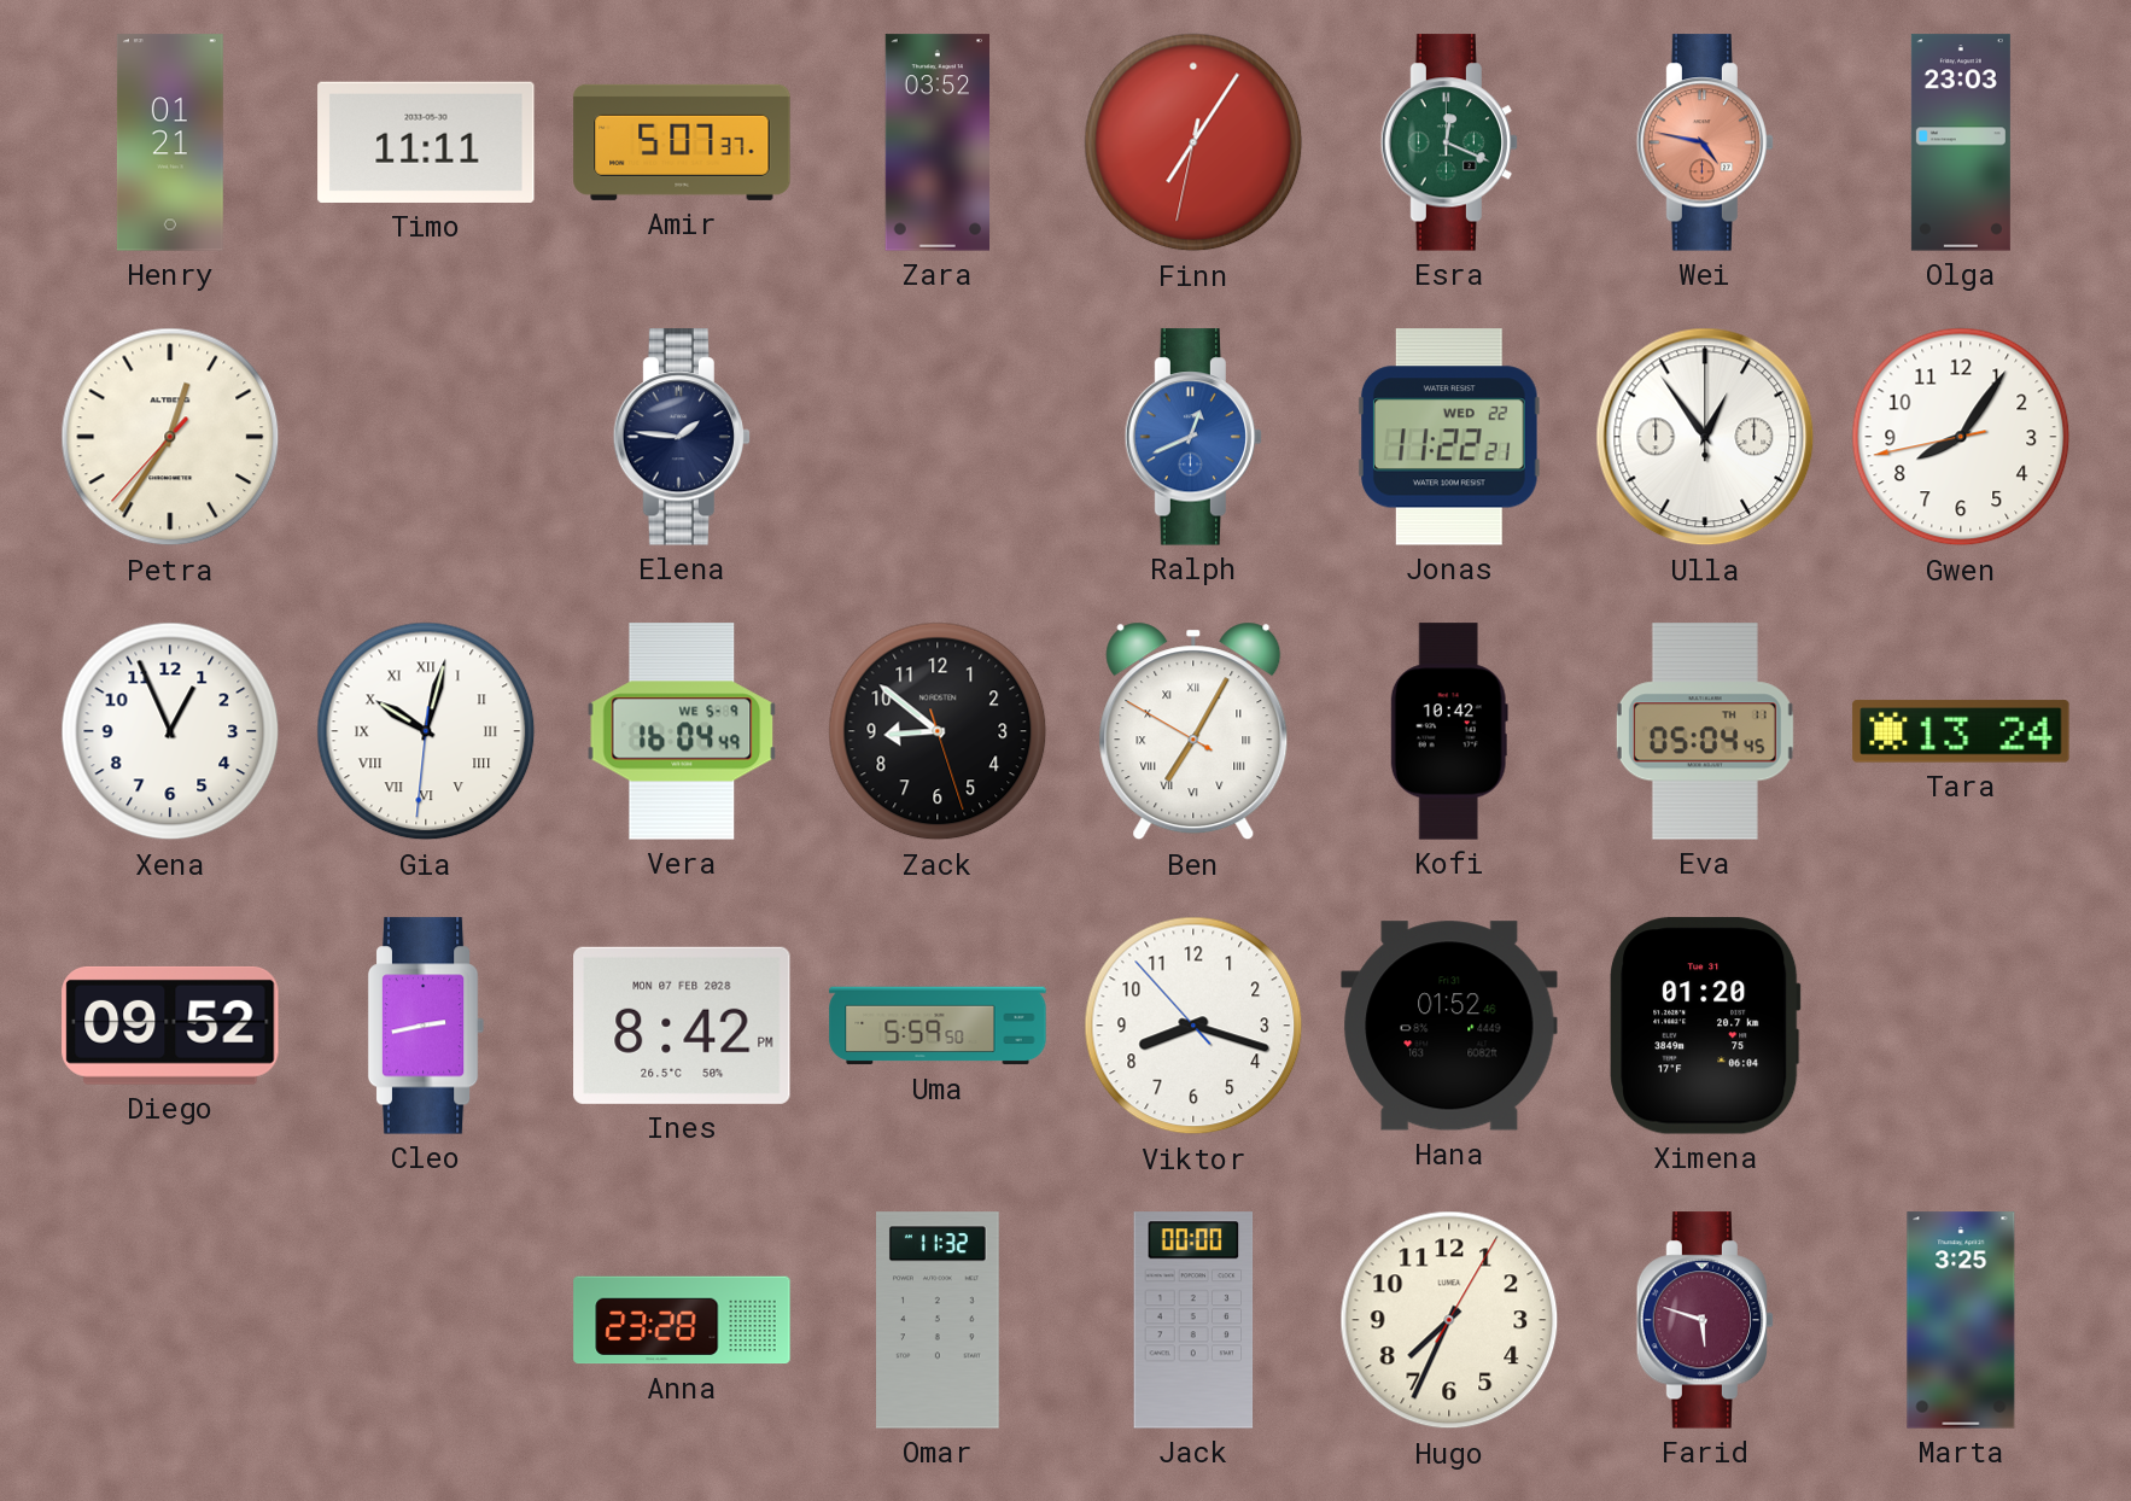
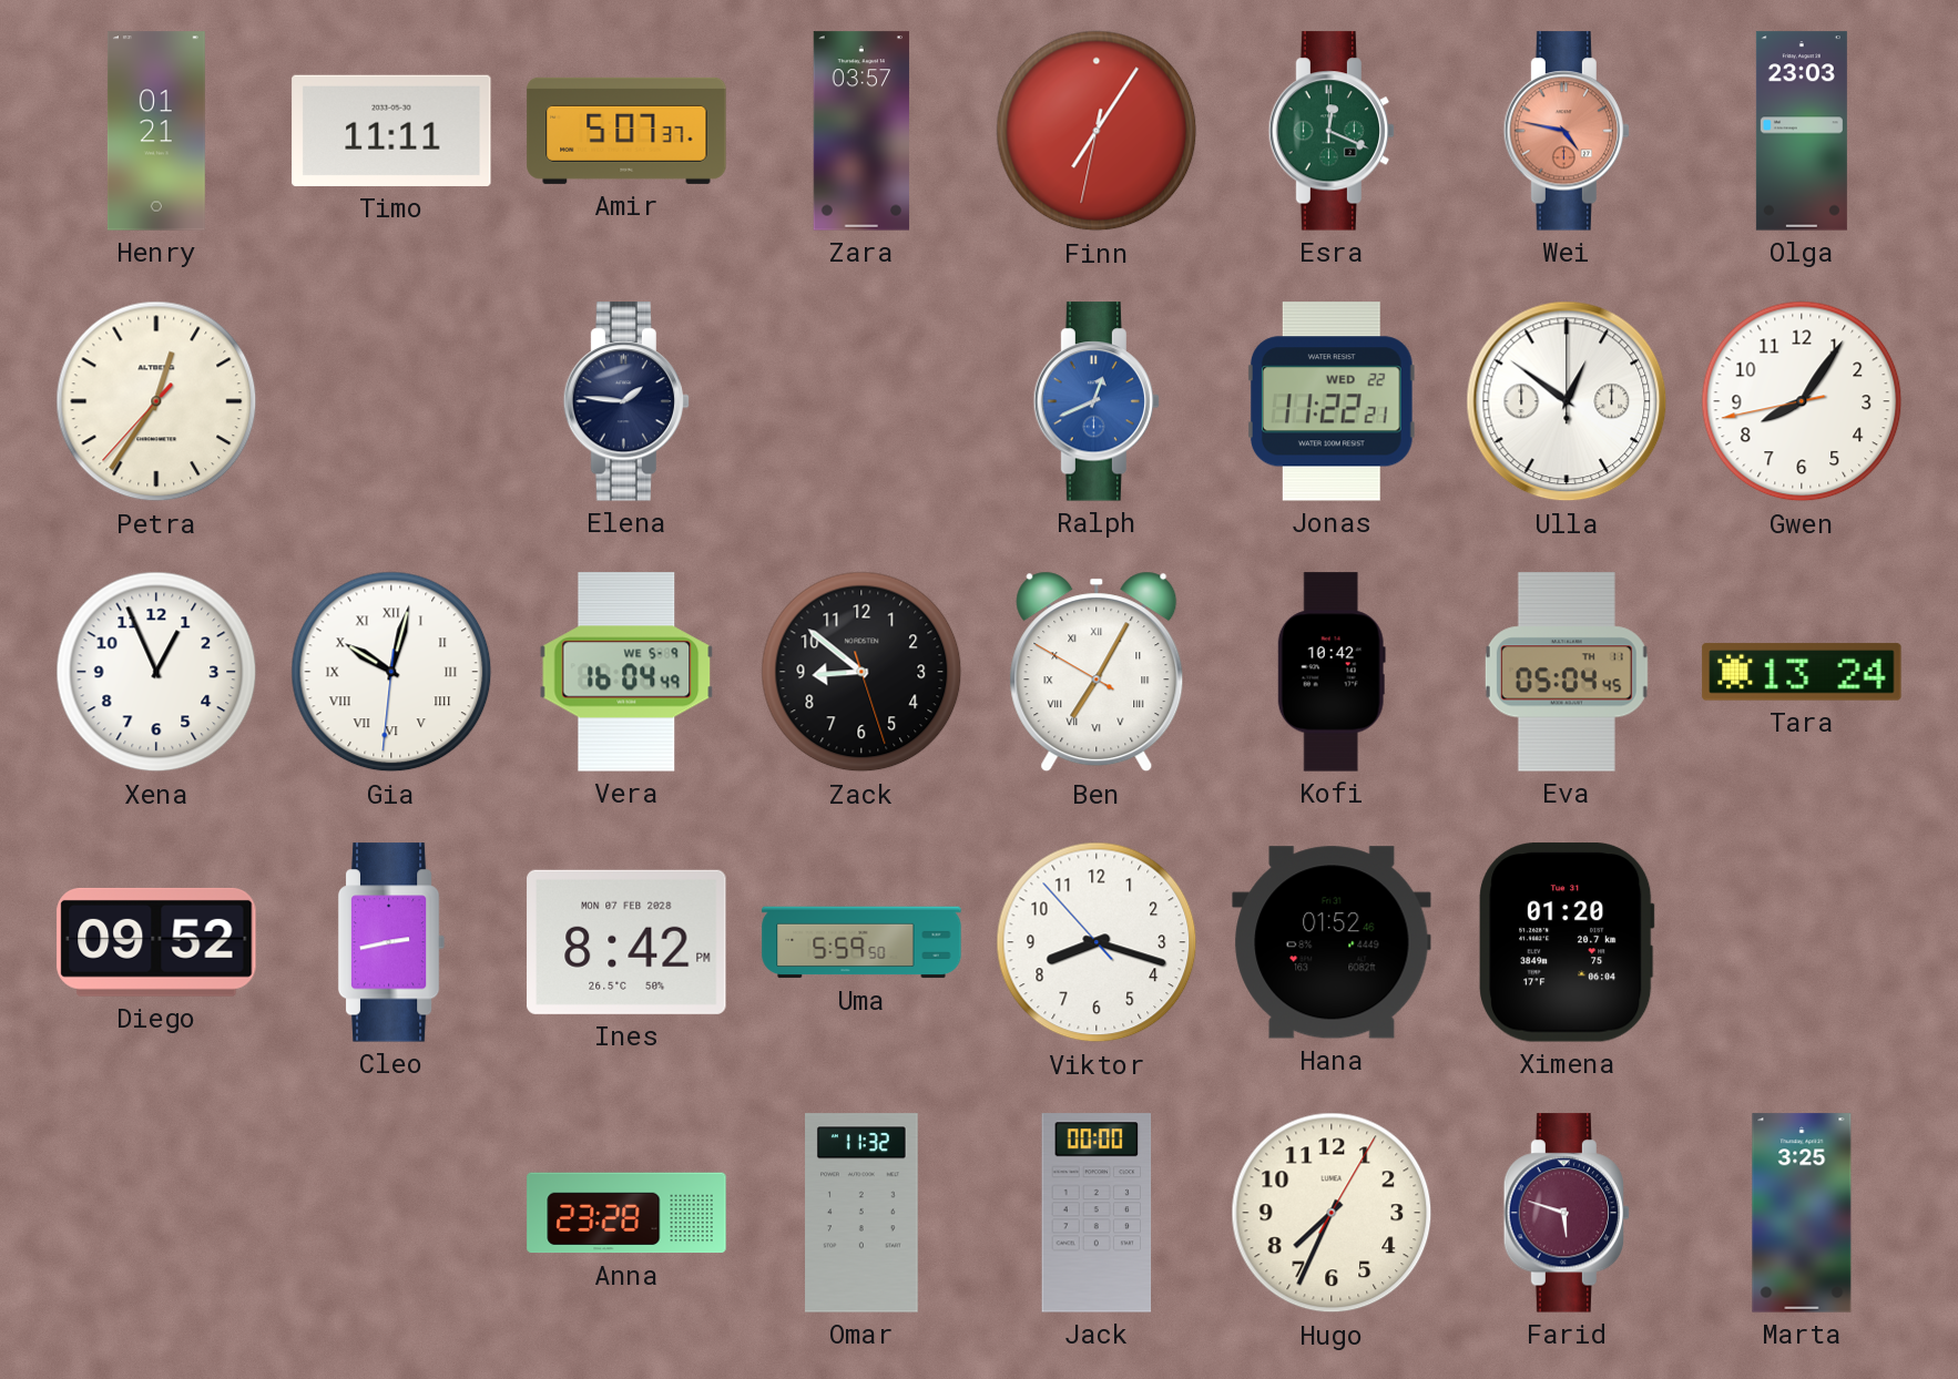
Zara: 03:52 -> 03:57 (860, 131)
Ulla: 12:54 -> 12:51 (1567, 401)
